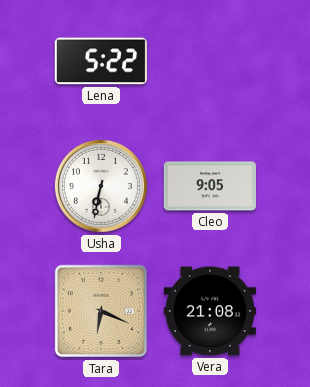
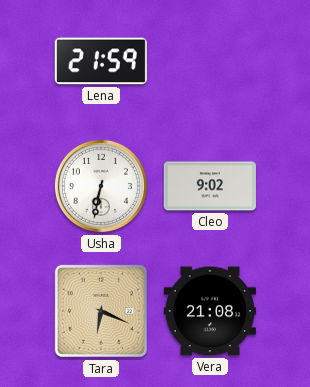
Lena: 5:22 -> 21:59 (101, 61)
Cleo: 9:05 -> 9:02 (210, 186)
